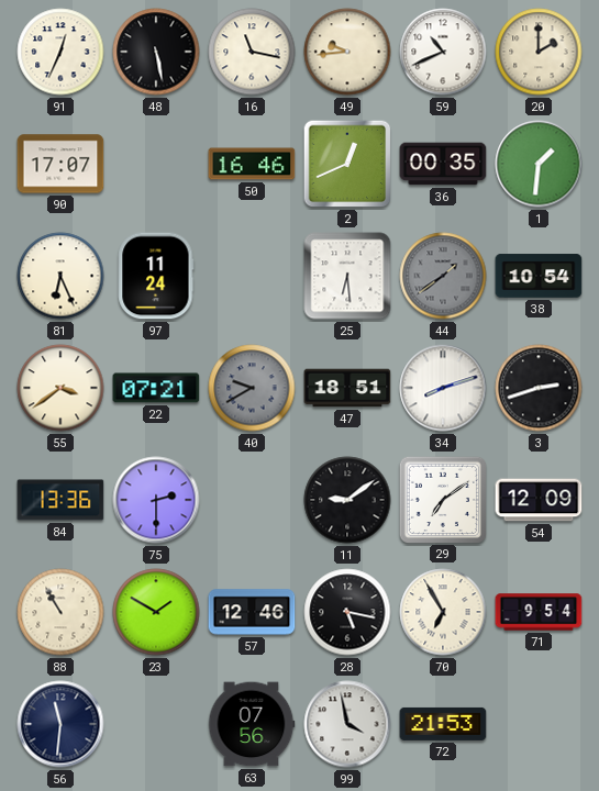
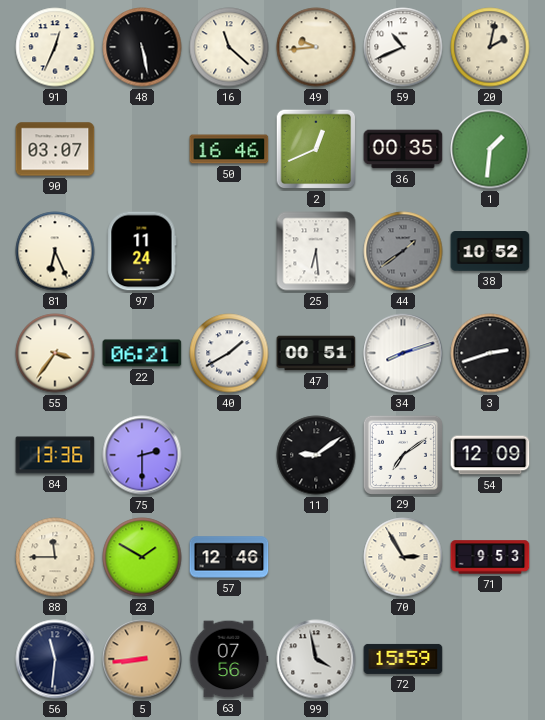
16: 11:17 -> 11:22 (229, 47)
20: 2:00 -> 2:02 (490, 47)
90: 17:07 -> 03:07 (55, 149)
38: 10:54 -> 10:52 (490, 251)
55: 3:39 -> 3:36 (55, 353)
22: 07:21 -> 06:21 (142, 353)
40: 9:40 -> 1:40 (229, 353)
40 dial: grey -> white (229, 353)
47: 18:51 -> 00:51 (316, 353)
88: 10:55 -> 11:45 (55, 557)
28: 5:17 -> none (347, 612)
70: 6:55 -> 2:55 (403, 557)
71: 9:54 -> 9:53 (490, 557)
5: none -> 8:44 (142, 659)
72: 21:53 -> 15:59 (403, 659)
